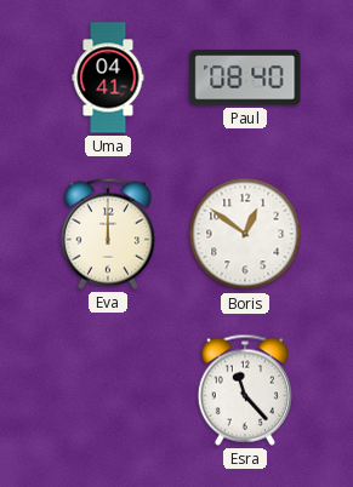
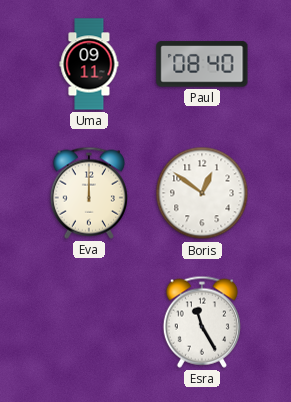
Uma: 04:41 -> 09:11 (89, 64)
Esra: 11:23 -> 11:25 (202, 322)
